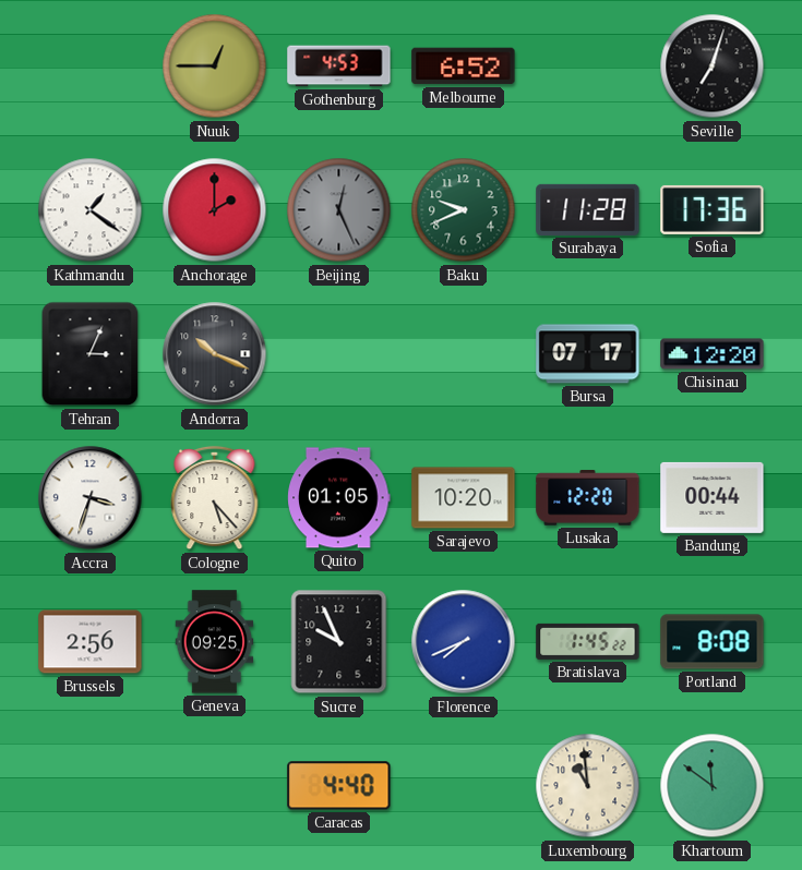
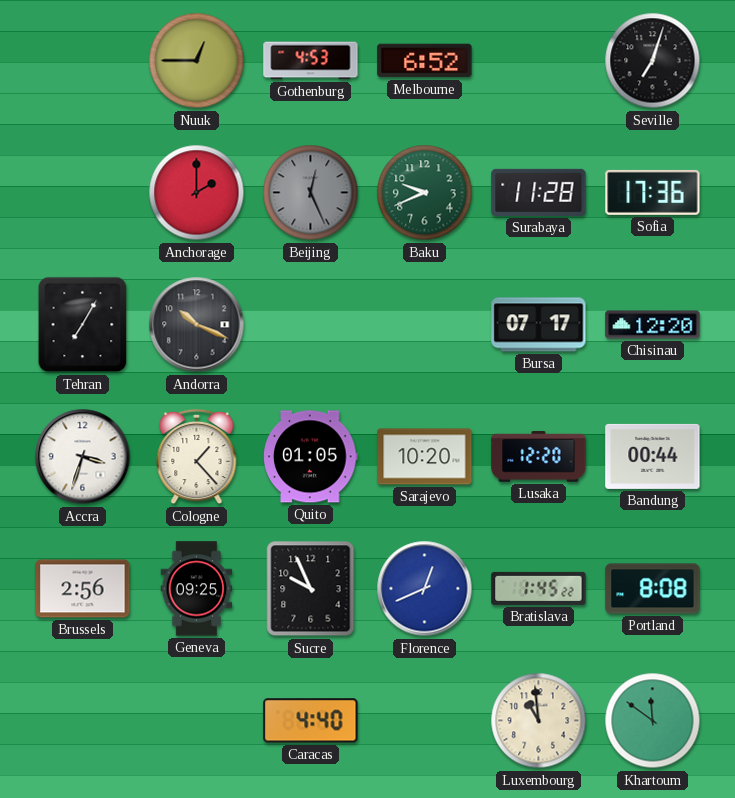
Kathmandu: 1:21 -> none (91, 210)
Tehran: 3:04 -> 7:05 (83, 325)
Cologne: 5:23 -> 1:23 (197, 457)
Florence: 7:41 -> 12:41 (425, 589)
